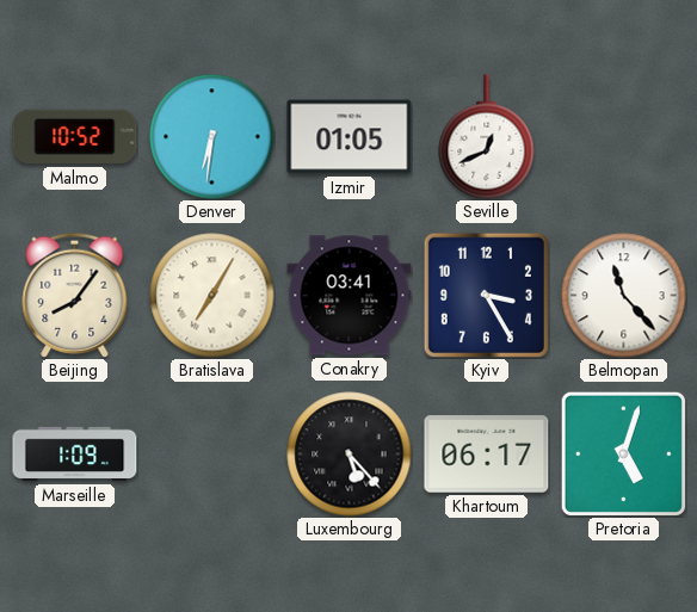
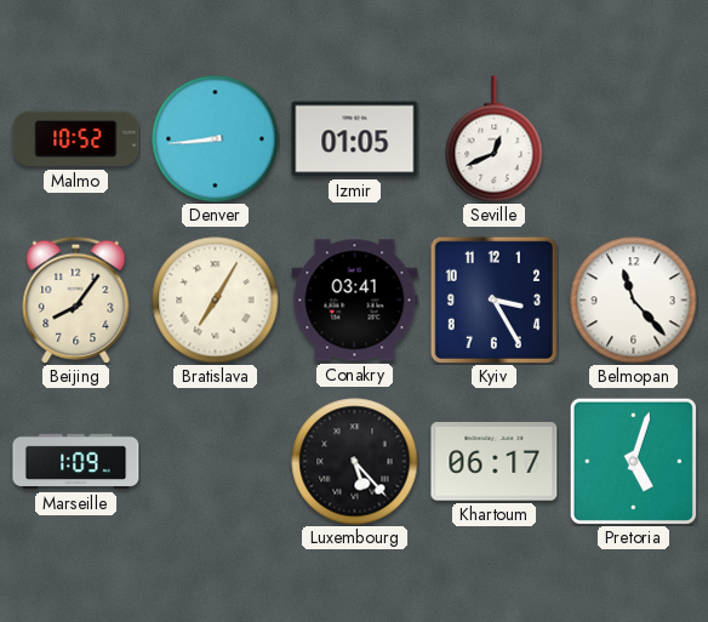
Denver: 6:31 -> 8:44 (216, 139)
